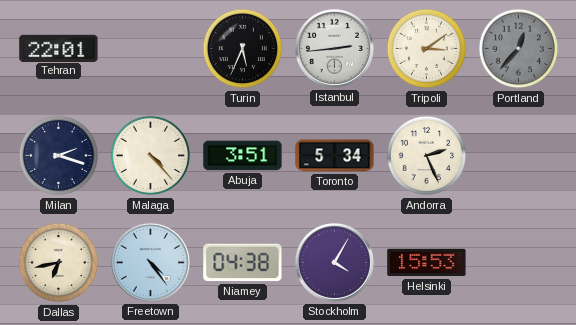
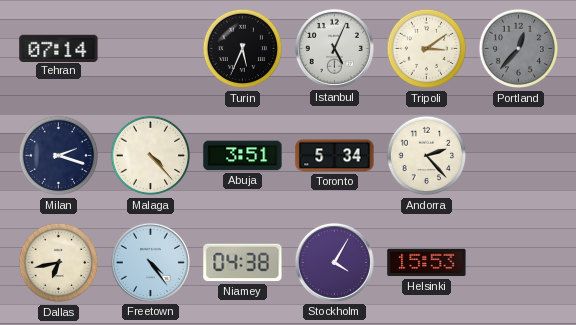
Tehran: 22:01 -> 07:14 (59, 48)
Istanbul: 2:44 -> 5:04 (334, 48)
Andorra: 2:26 -> 2:23 (427, 156)
